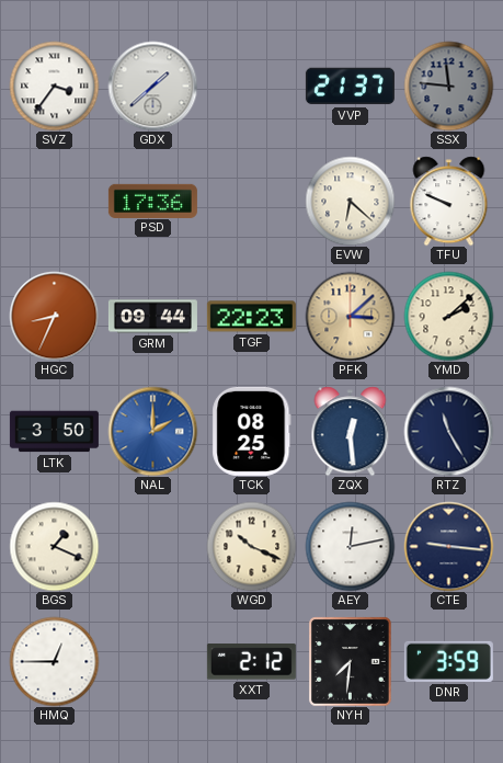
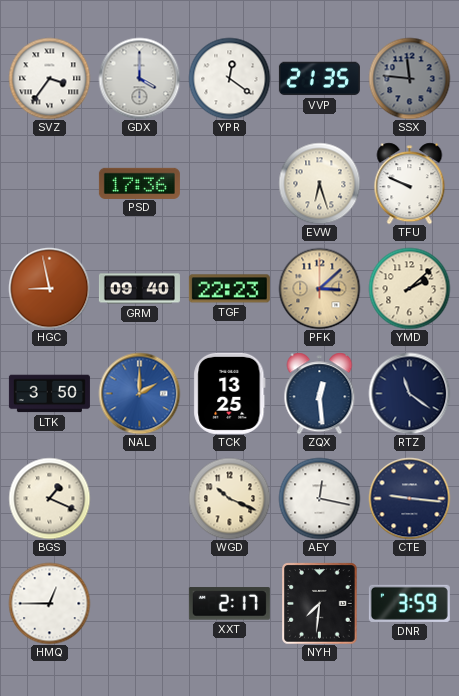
GDX: 1:38 -> 4:00 (139, 78)
YPR: none -> 12:21 (229, 78)
VVP: 21:37 -> 21:35 (319, 79)
EVW: 6:22 -> 6:27 (319, 183)
HGC: 8:34 -> 8:58 (49, 288)
GRM: 09:44 -> 09:40 (139, 289)
TCK: 08:25 -> 13:25 (230, 393)
RTZ: 11:25 -> 11:21 (409, 393)
AEY: 12:13 -> 12:17 (319, 498)
XXT: 2:12 -> 2:17 (229, 604)
